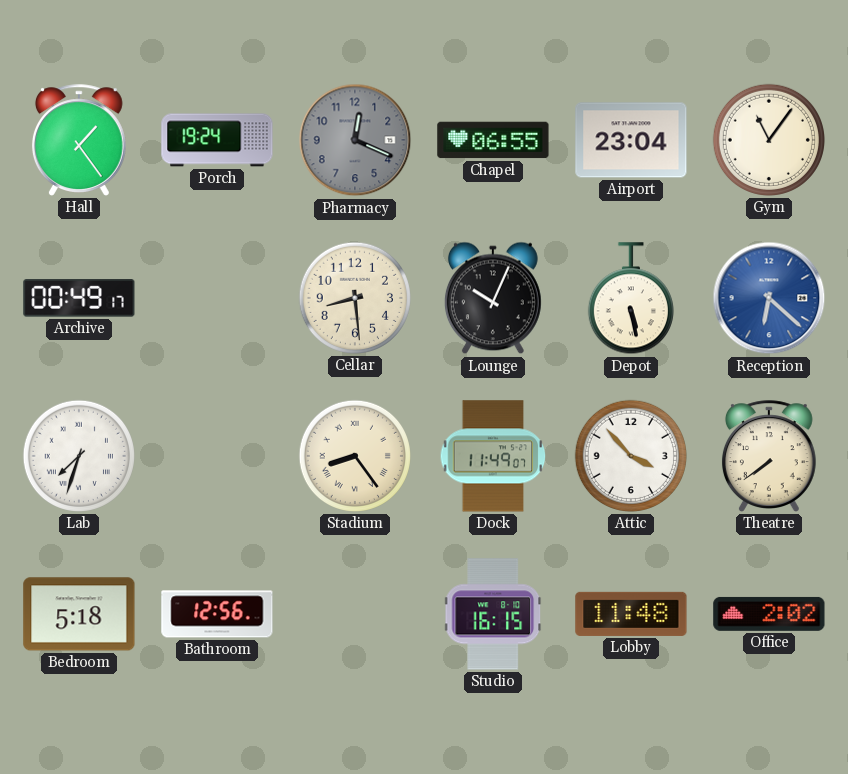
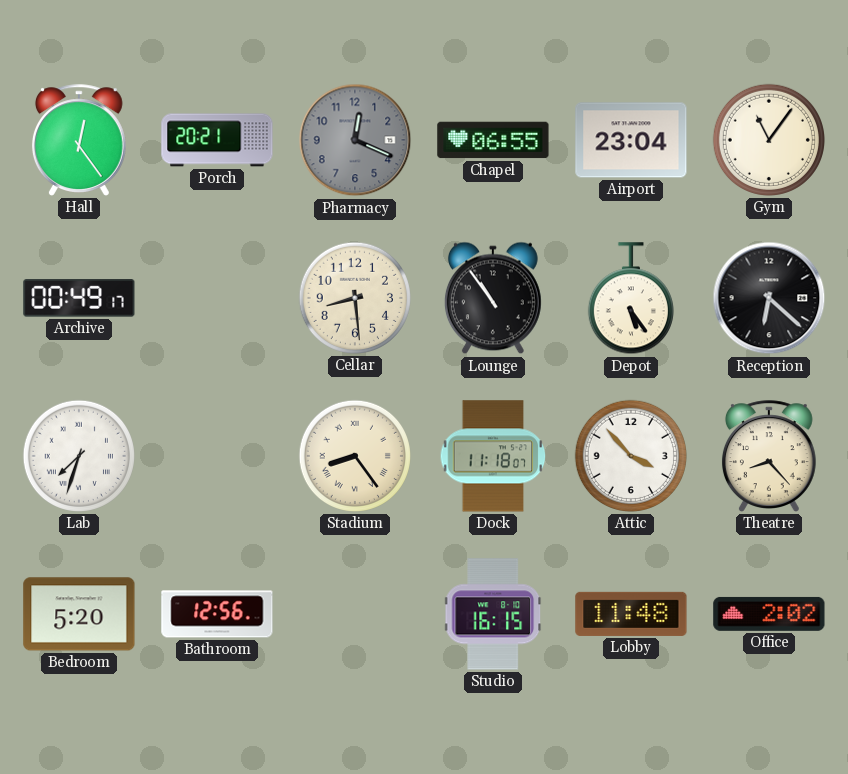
Hall: 1:24 -> 12:24 (79, 140)
Porch: 19:24 -> 20:21 (217, 140)
Lounge: 10:04 -> 10:54 (493, 298)
Depot: 5:28 -> 5:24 (631, 299)
Reception dial: blue -> black (769, 298)
Dock: 11:49 -> 11:18 (493, 456)
Theatre: 7:39 -> 8:23 (769, 456)
Bedroom: 5:18 -> 5:20 (79, 614)
